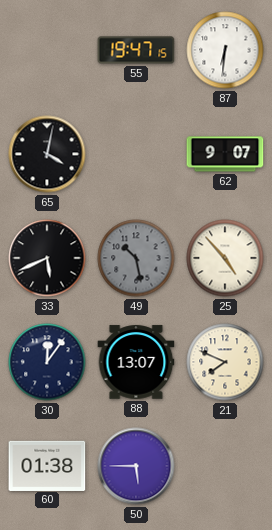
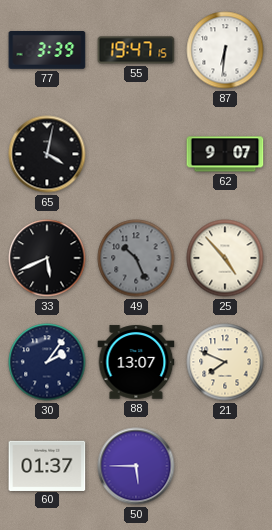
77: none -> 3:39 (47, 51)
49: 10:28 -> 10:26 (136, 258)
30: 12:06 -> 2:06 (47, 362)
60: 01:38 -> 01:37 (47, 465)
